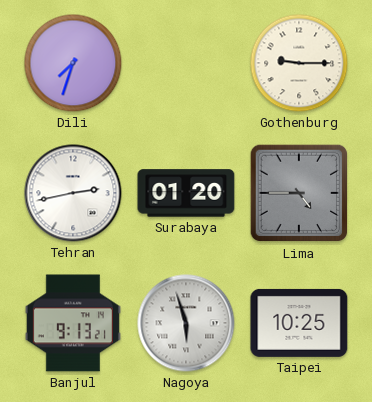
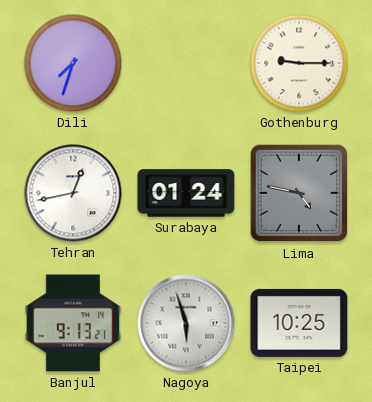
Tehran: 2:43 -> 12:43 (73, 193)
Surabaya: 01:20 -> 01:24 (186, 193)
Lima: 4:45 -> 4:47 (299, 193)
